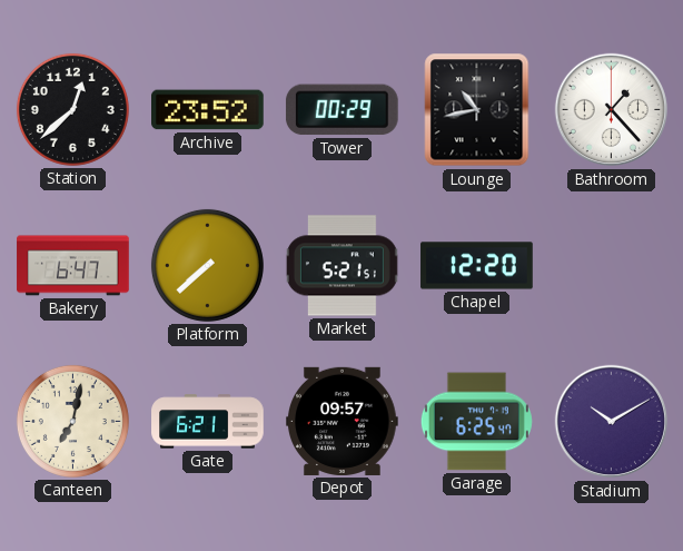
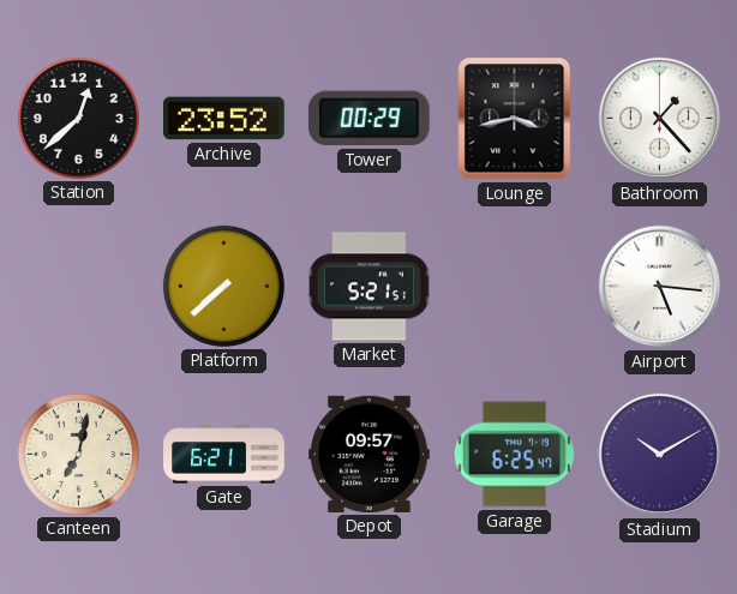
Lounge: 10:43 -> 3:43 (515, 119)
Bakery: 6:47 -> none (73, 266)
Chapel: 12:20 -> none (477, 266)
Airport: none -> 5:16 (660, 287)
